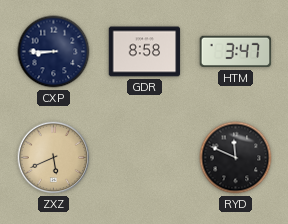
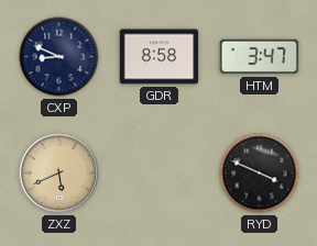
CXP: 8:45 -> 8:49 (59, 57)
RYD: 11:49 -> 3:49 (260, 174)
